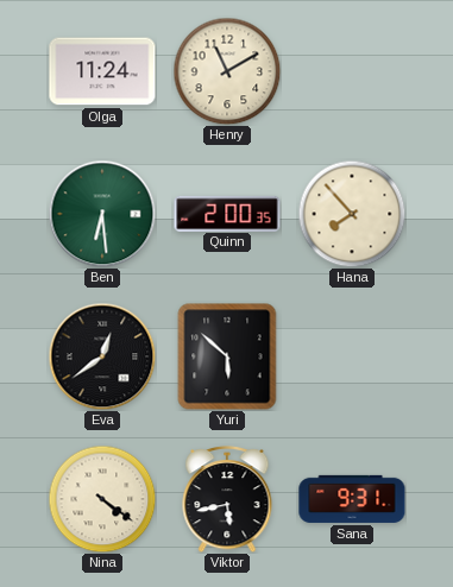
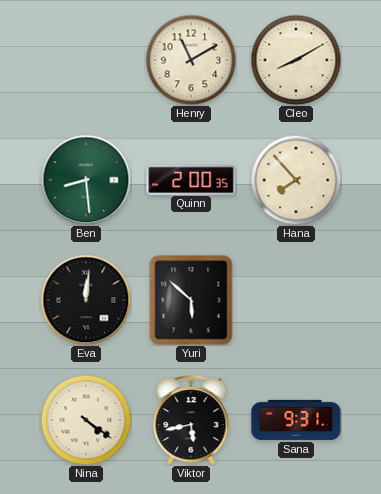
Olga: 11:24 -> none (102, 71)
Cleo: none -> 8:10 (296, 60)
Ben: 6:29 -> 8:29 (86, 180)
Eva: 12:39 -> 12:01 (86, 300)
